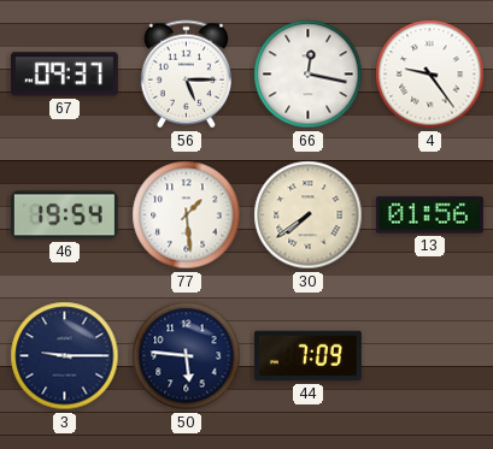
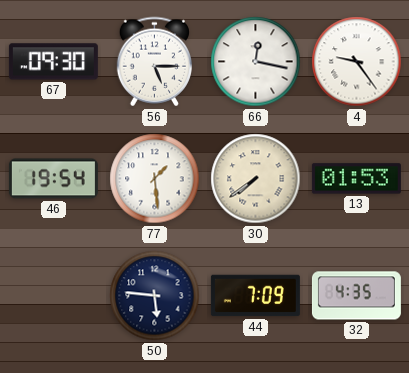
67: 09:37 -> 09:30 (53, 62)
13: 01:56 -> 01:53 (356, 179)
3: 9:15 -> none (65, 356)
32: none -> 4:35 (356, 296)
